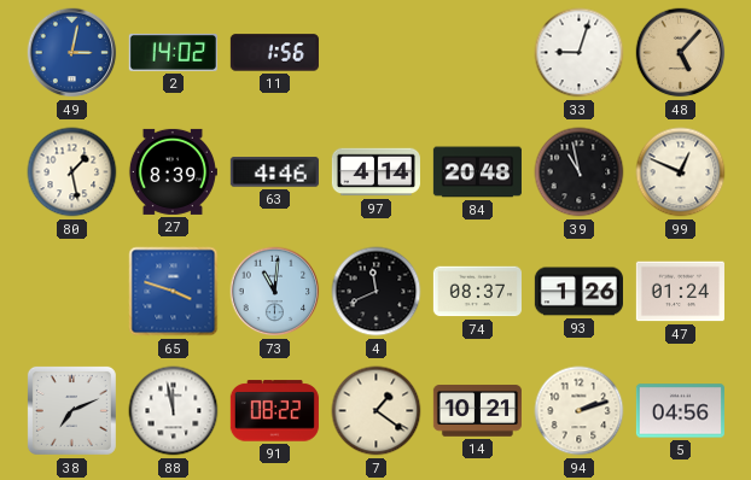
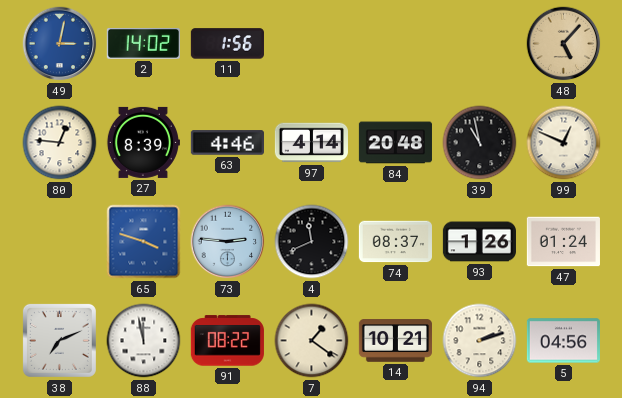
33: 9:03 -> none (580, 53)
80: 1:28 -> 12:46 (60, 143)
73: 11:01 -> 2:46 (228, 242)
